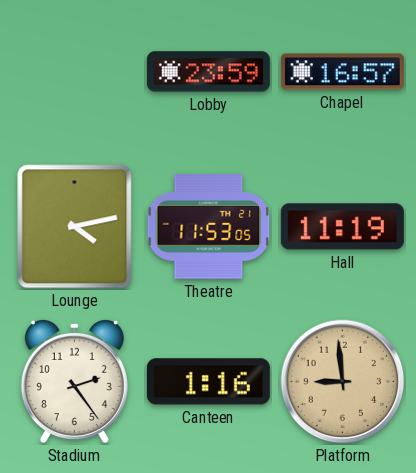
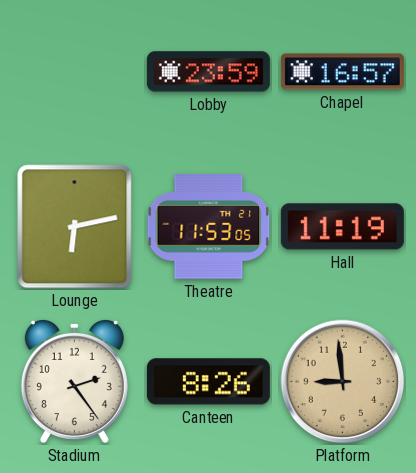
Lounge: 4:13 -> 6:13 (75, 227)
Canteen: 1:16 -> 8:26 (208, 382)
